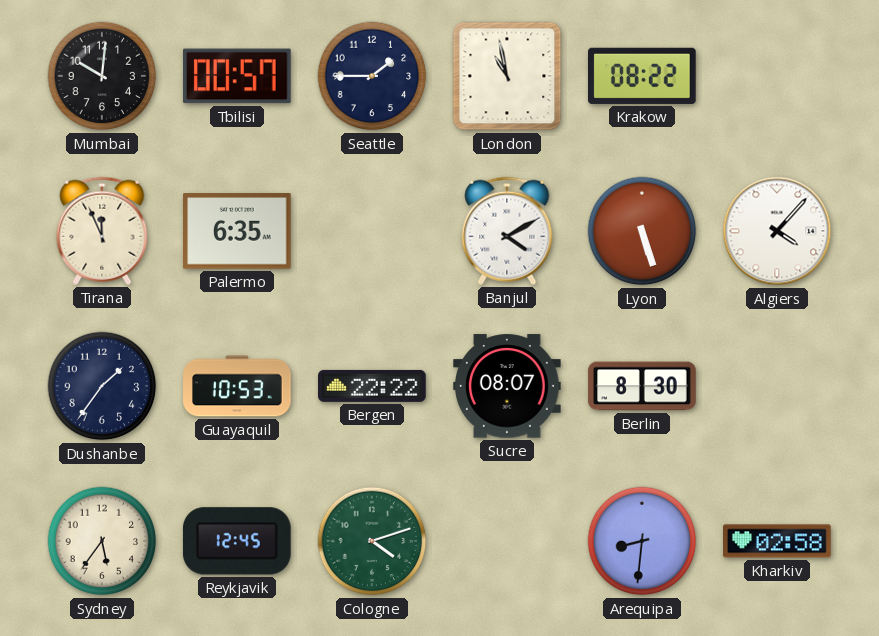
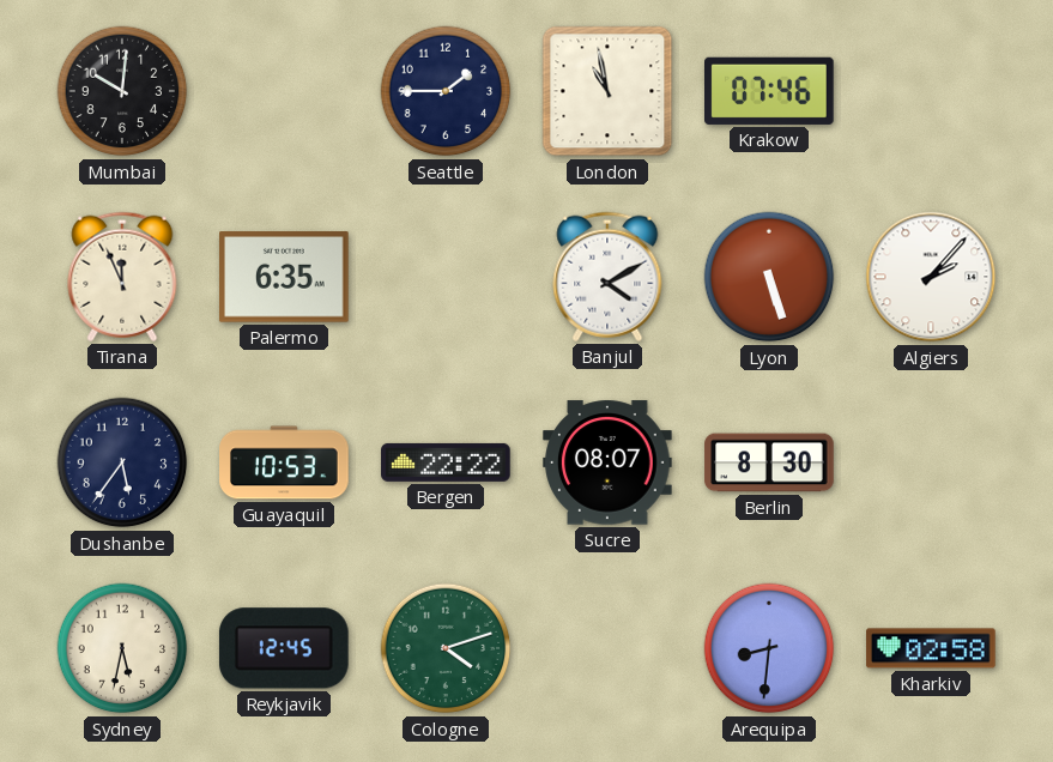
Tbilisi: 00:57 -> none (238, 76)
Krakow: 08:22 -> 07:46 (770, 91)
Algiers: 4:07 -> 2:07 (931, 277)
Dushanbe: 1:36 -> 5:36 (122, 462)
Sydney: 5:36 -> 5:32 (122, 648)
